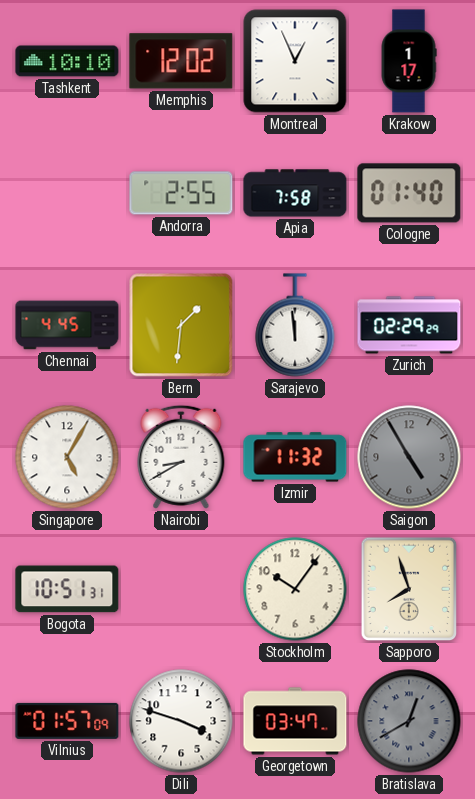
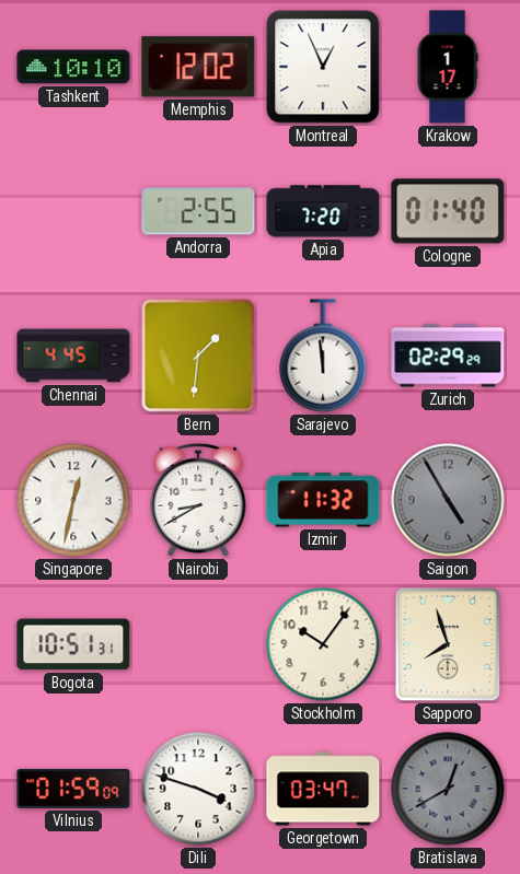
Apia: 7:58 -> 7:20 (323, 211)
Singapore: 5:05 -> 12:32 (73, 500)
Vilnius: 01:57 -> 01:59 (73, 789)
